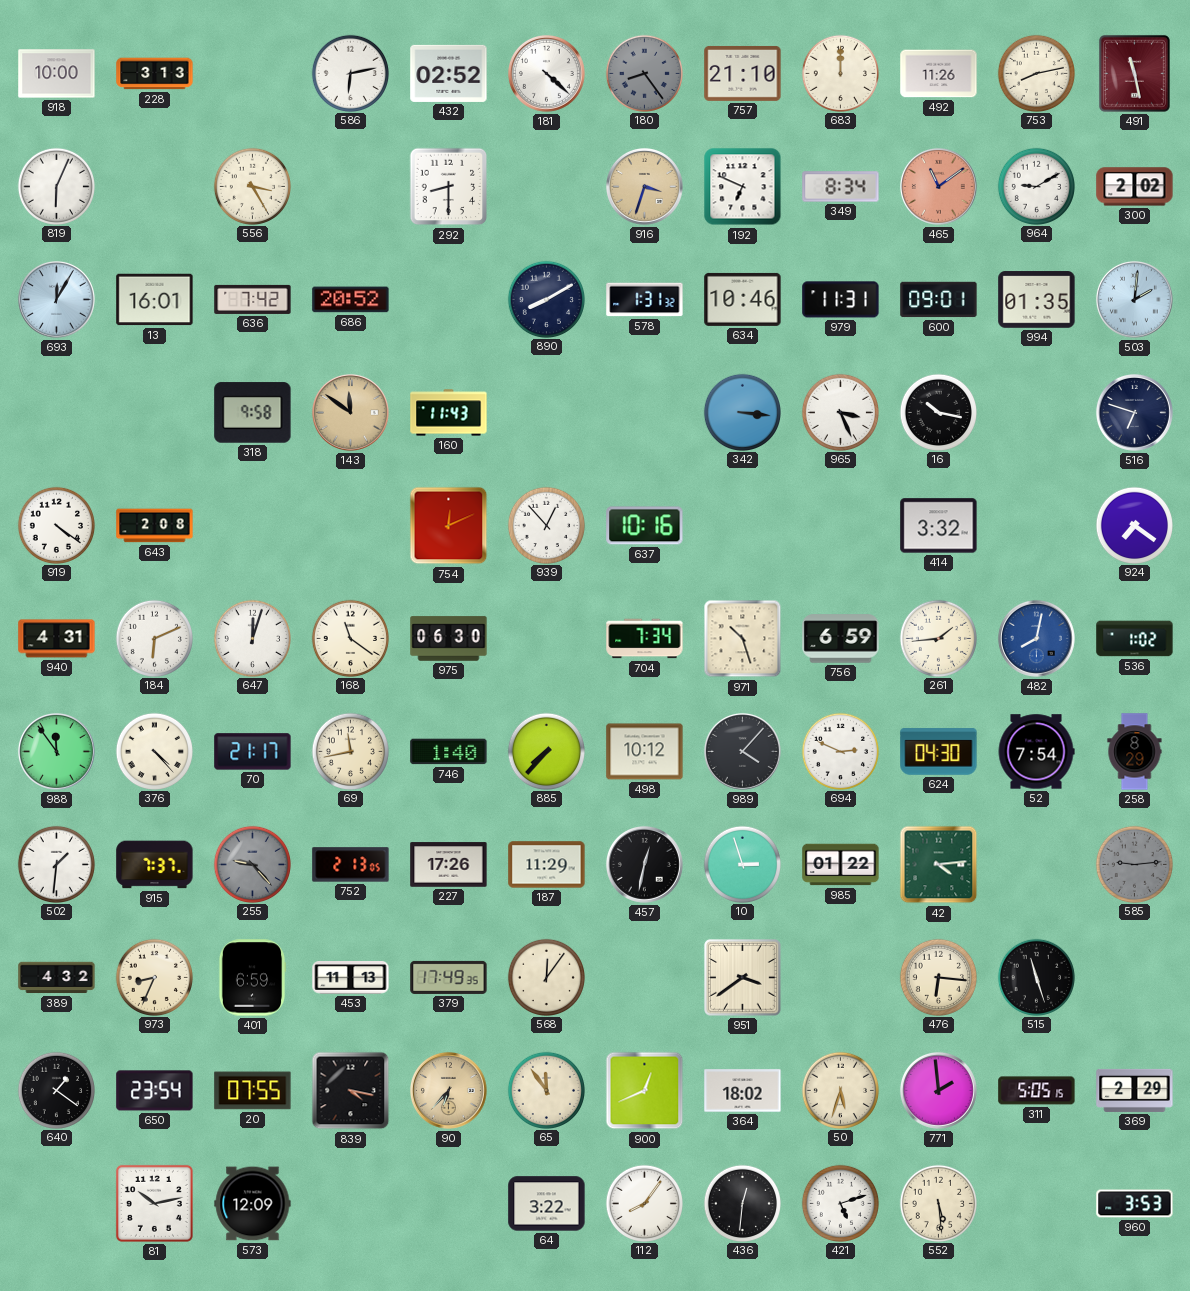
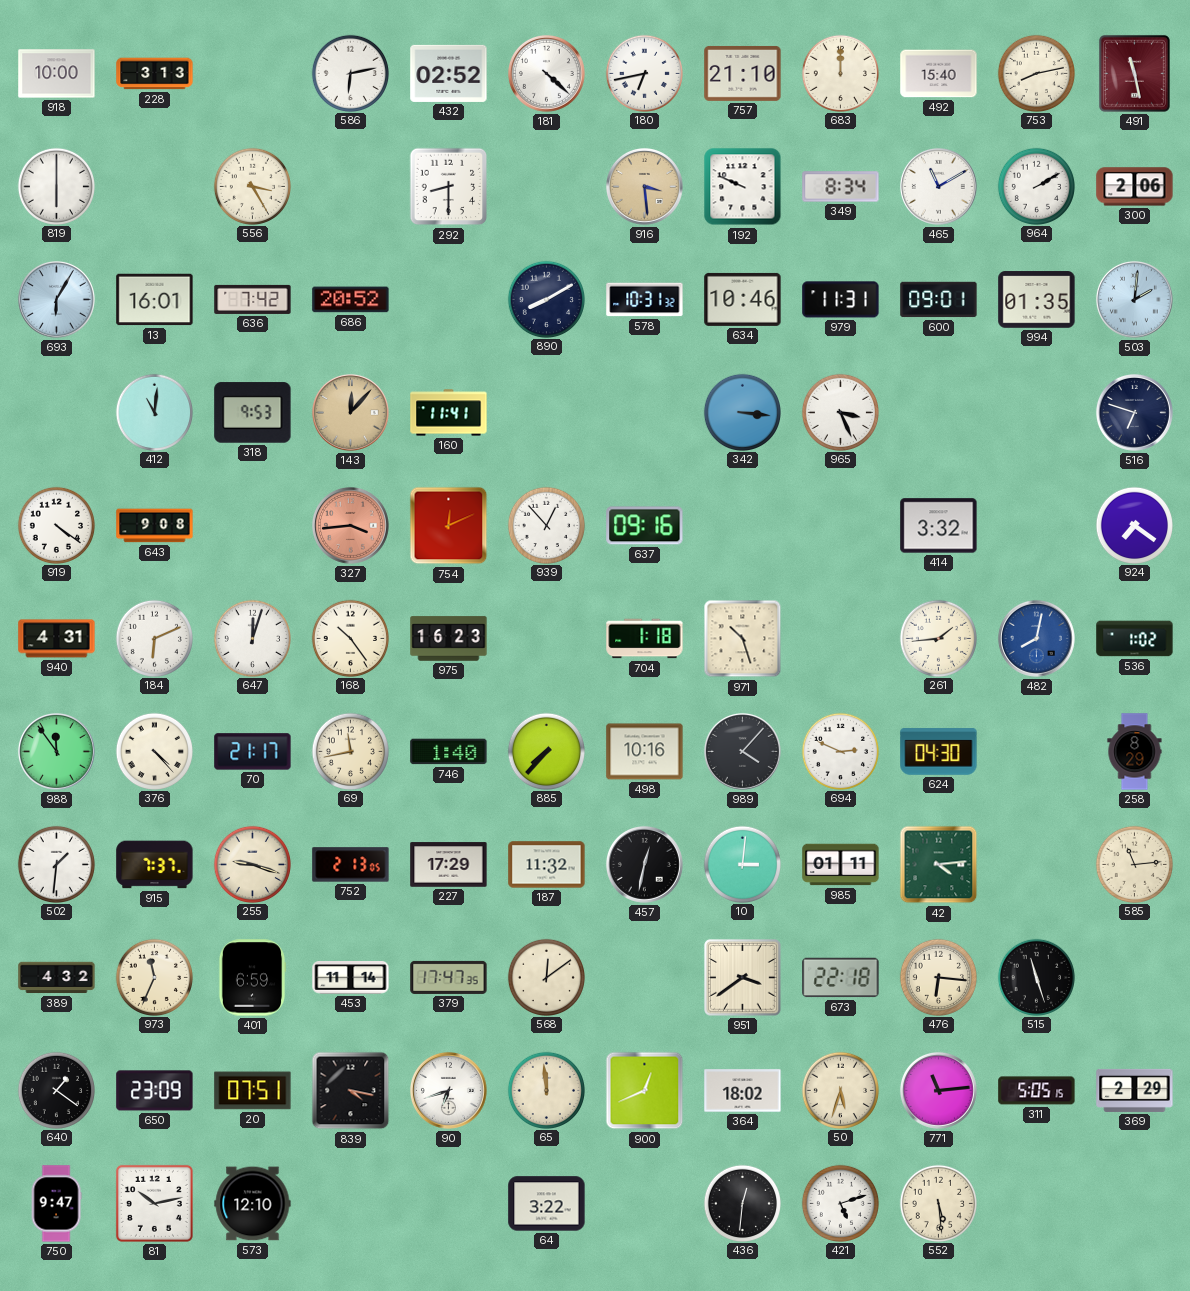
180: 8:24 -> 6:43 (644, 73)
180 dial: grey -> white (644, 73)
492: 11:26 -> 15:40 (939, 74)
819: 6:04 -> 6:00 (56, 186)
916: 3:33 -> 3:29 (644, 186)
192: 6:49 -> 9:49 (743, 187)
465: 11:09 -> 11:10 (938, 186)
465 dial: salmon -> white (938, 186)
964: 9:10 -> 2:10 (1036, 186)
300: 2:02 -> 2:06 (1135, 187)
693: 12:05 -> 6:05 (56, 299)
578: 1:31 -> 10:31 (645, 300)
412: none -> 11:01 (154, 412)
318: 9:58 -> 9:53 (253, 413)
143: 11:51 -> 12:07 (350, 412)
160: 11:43 -> 11:41 (449, 413)
16: 10:17 -> none (938, 412)
643: 2:08 -> 9:08 (155, 526)
327: none -> 3:44 (350, 525)
637: 10:16 -> 09:16 (645, 526)
168: 11:21 -> 10:24 (350, 638)
975: 06:30 -> 16:23 (449, 639)
704: 7:34 -> 1:18 (645, 639)
756: 6:59 -> none (841, 639)
498: 10:12 -> 10:16 (645, 752)
52: 7:54 -> none (1036, 752)
255: 9:23 -> 9:18 (252, 864)
255 dial: grey -> cream (252, 864)
227: 17:26 -> 17:29 (449, 865)
187: 11:29 -> 11:32 (547, 865)
10: 2:57 -> 3:01 (742, 864)
985: 01:22 -> 01:11 (841, 865)
585: 9:14 -> 11:14 (1134, 864)
585 dial: grey -> cream (1134, 864)
973: 8:34 -> 11:34 (154, 977)
453: 11:13 -> 11:14 (351, 978)
379: 17:49 -> 17:47 (449, 977)
568: 12:06 -> 12:09 (546, 977)
673: none -> 22:18 (841, 978)
650: 23:54 -> 23:09 (155, 1091)
20: 07:55 -> 07:51 (253, 1091)
90: 6:37 -> 6:42 (448, 1090)
90 dial: champagne -> white (448, 1090)
65: 11:54 -> 11:59 (546, 1090)
771: 1:59 -> 11:14 (938, 1090)
750: none -> 9:47 (56, 1204)
573: 12:09 -> 12:10 (253, 1204)
112: 8:06 -> none (644, 1203)
960: 3:53 -> none (1135, 1204)
